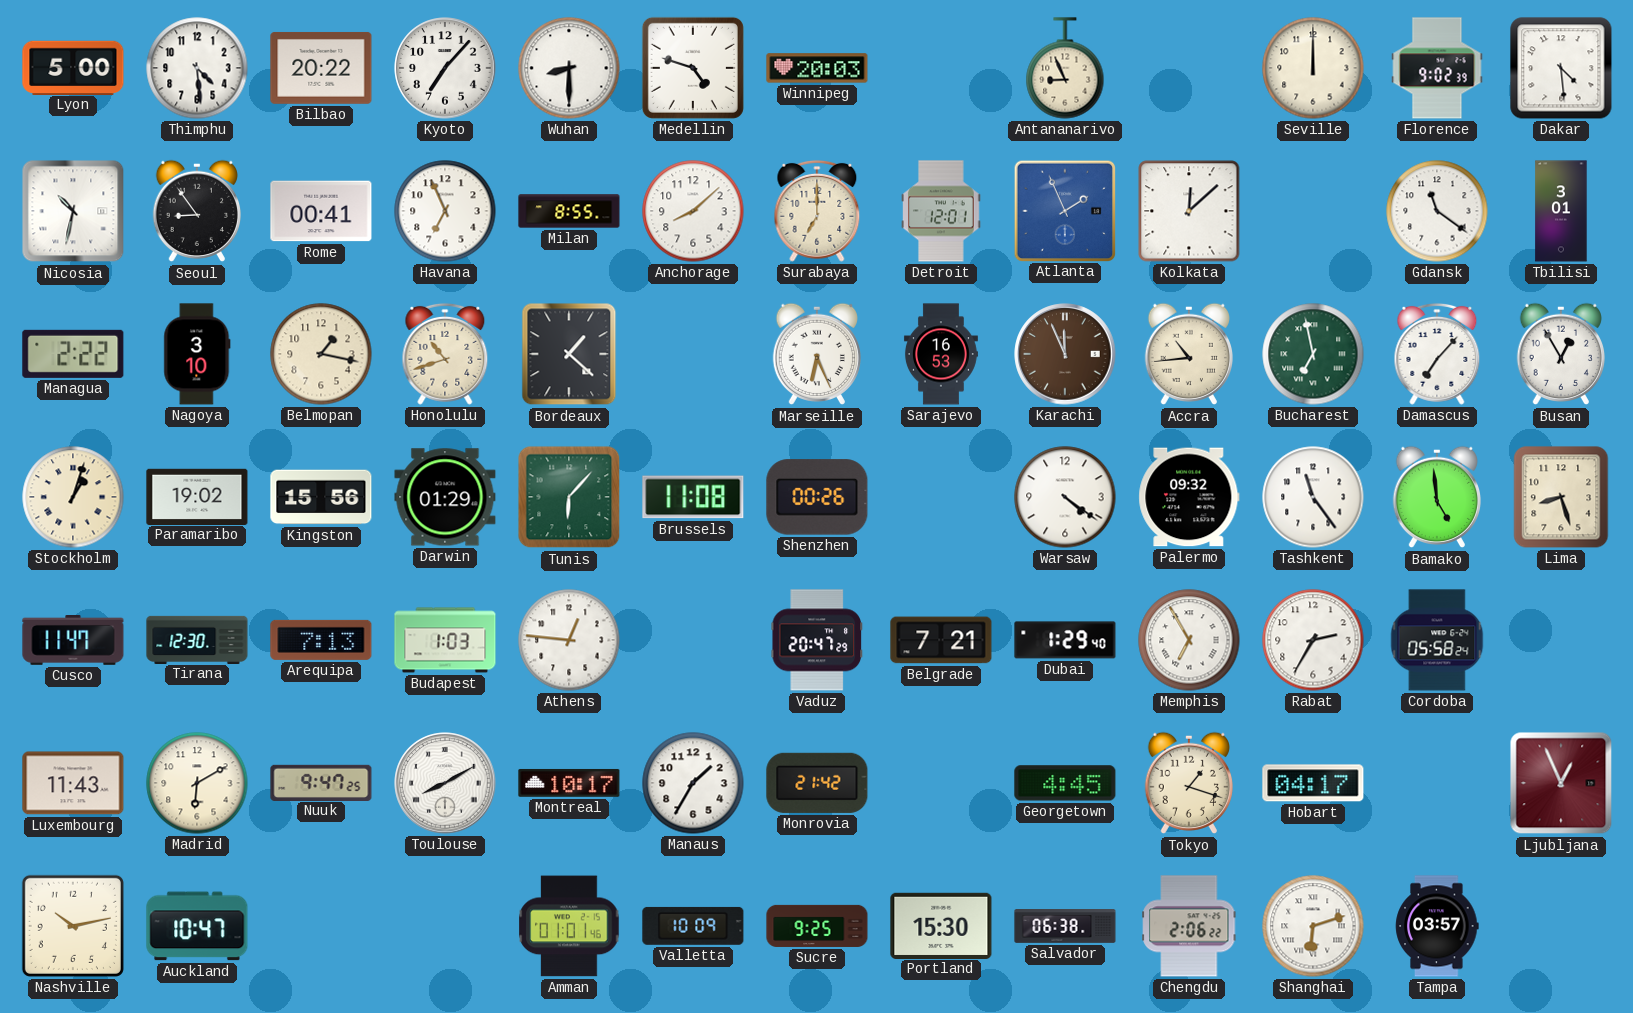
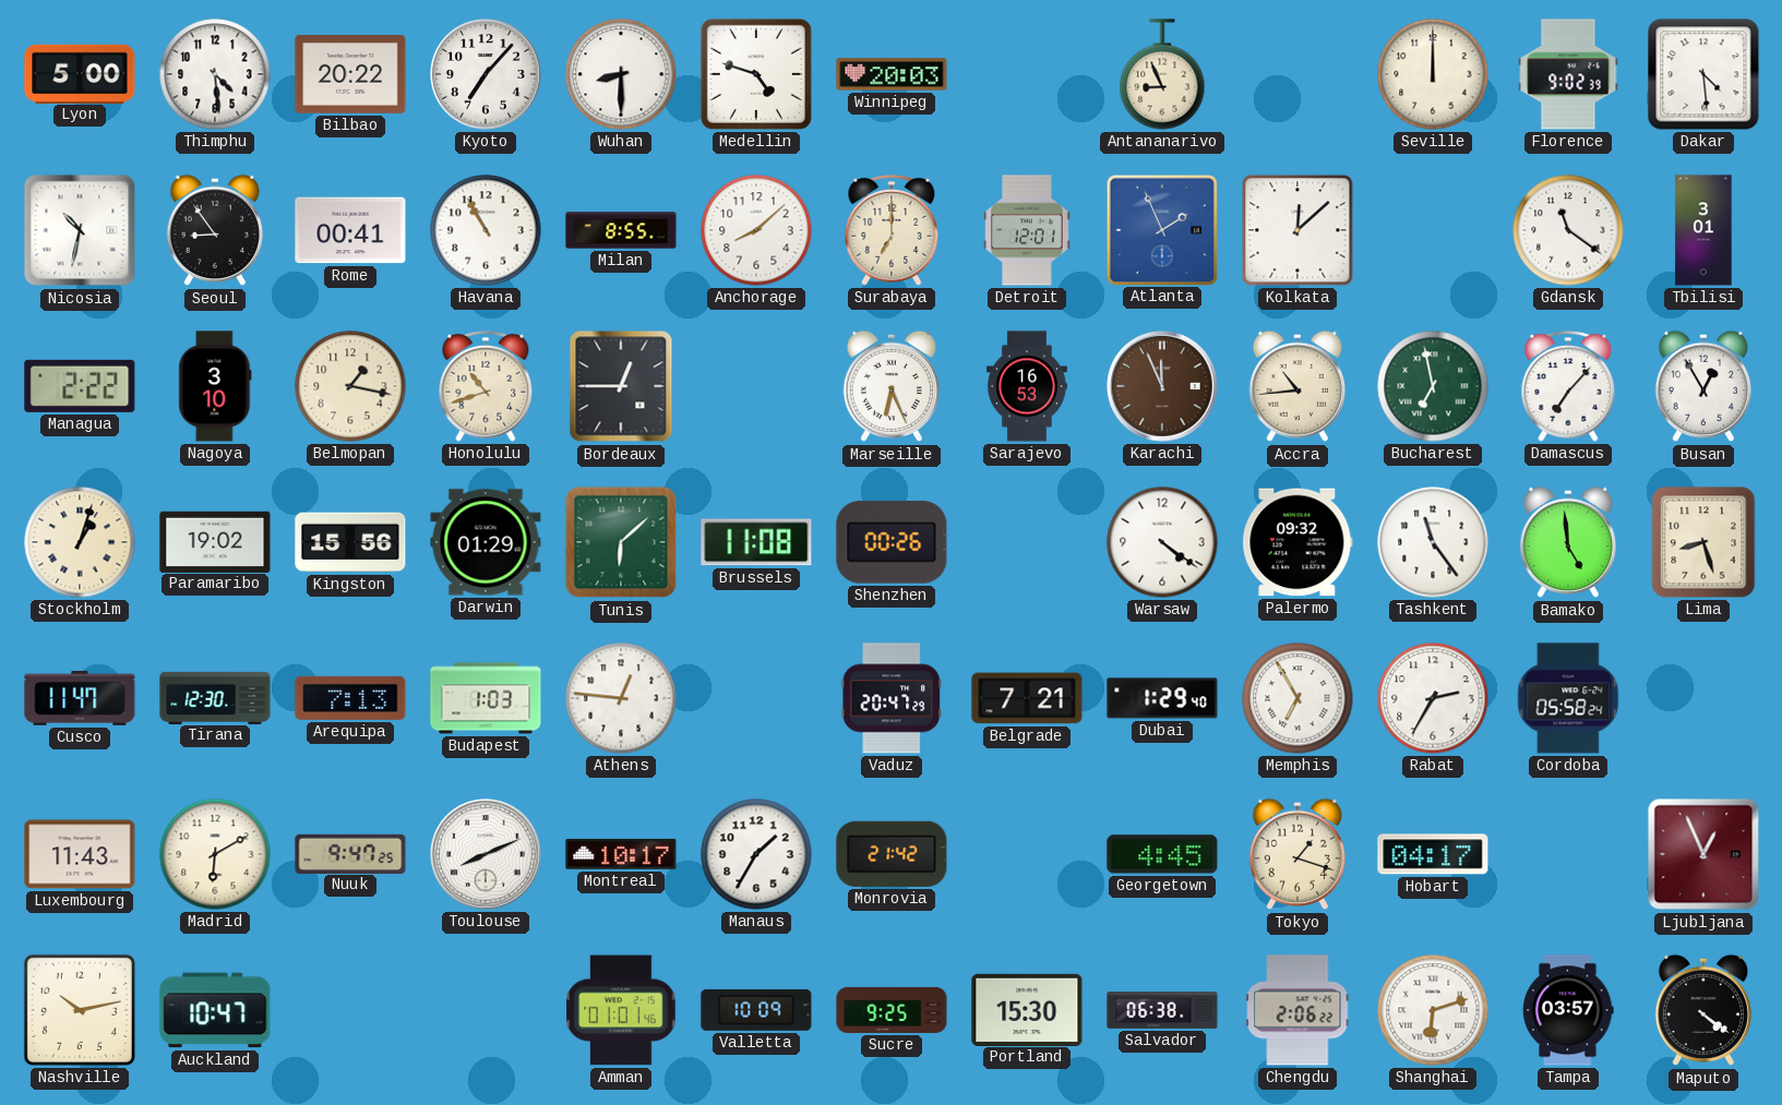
Havana: 6:56 -> 10:55 (486, 230)
Bordeaux: 1:22 -> 12:45 (621, 386)
Tunis: 6:07 -> 6:08 (621, 542)
Toulouse: 8:10 -> 8:11 (486, 854)
Maputo: none -> 4:21 (1702, 1010)
